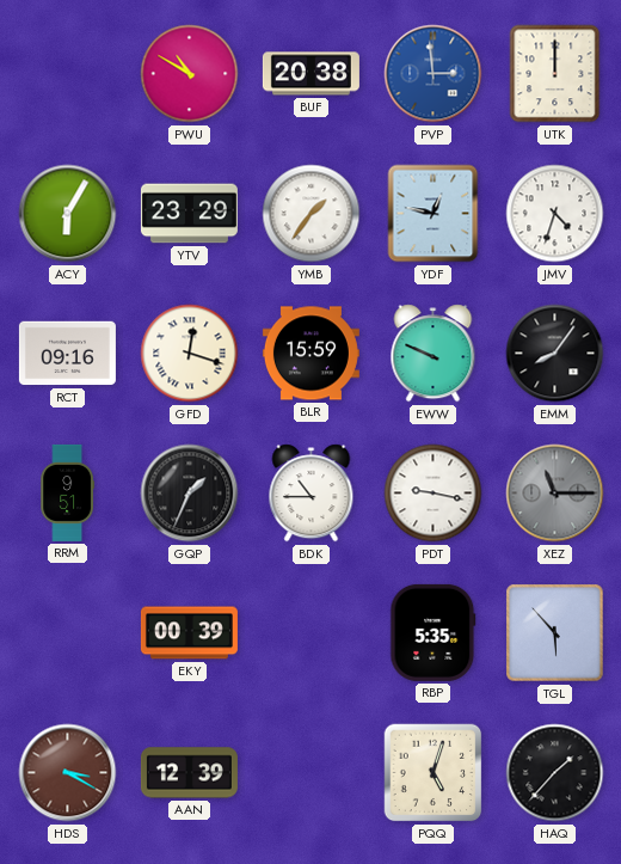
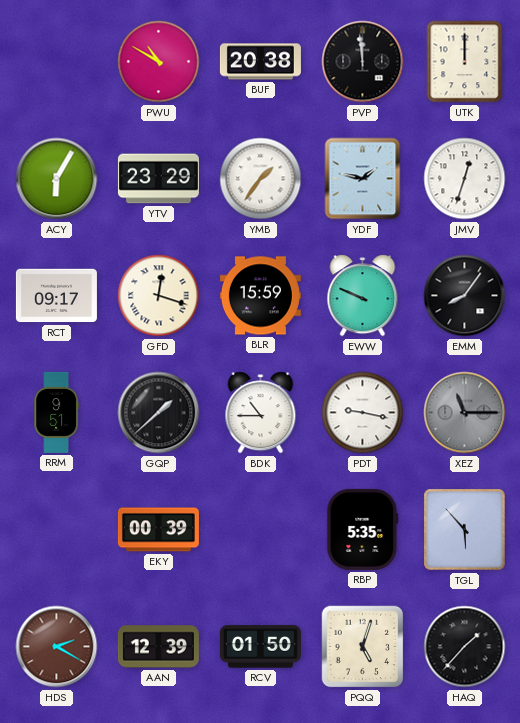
PVP: 2:59 -> 11:59 (363, 62)
PVP dial: blue -> black (363, 62)
YDF: 12:47 -> 1:47 (363, 179)
JMV: 4:33 -> 12:33 (465, 179)
RCT: 09:16 -> 09:17 (56, 296)
GQP: 1:34 -> 1:38 (159, 413)
HDS: 3:20 -> 2:20 (57, 647)
RCV: none -> 01:50 (260, 647)
